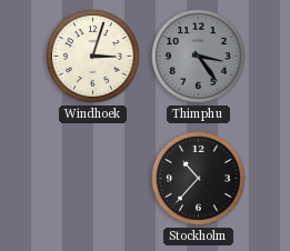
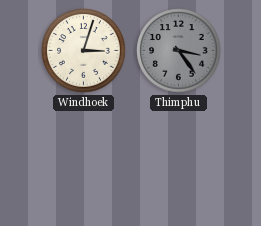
Stockholm: 10:37 -> none (199, 179)
